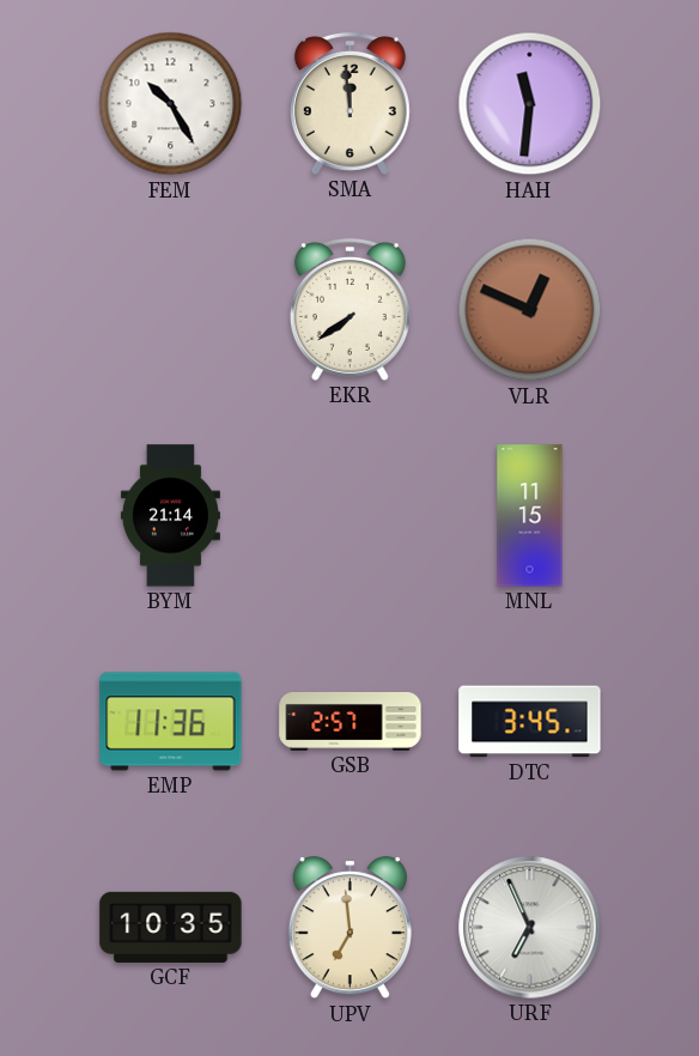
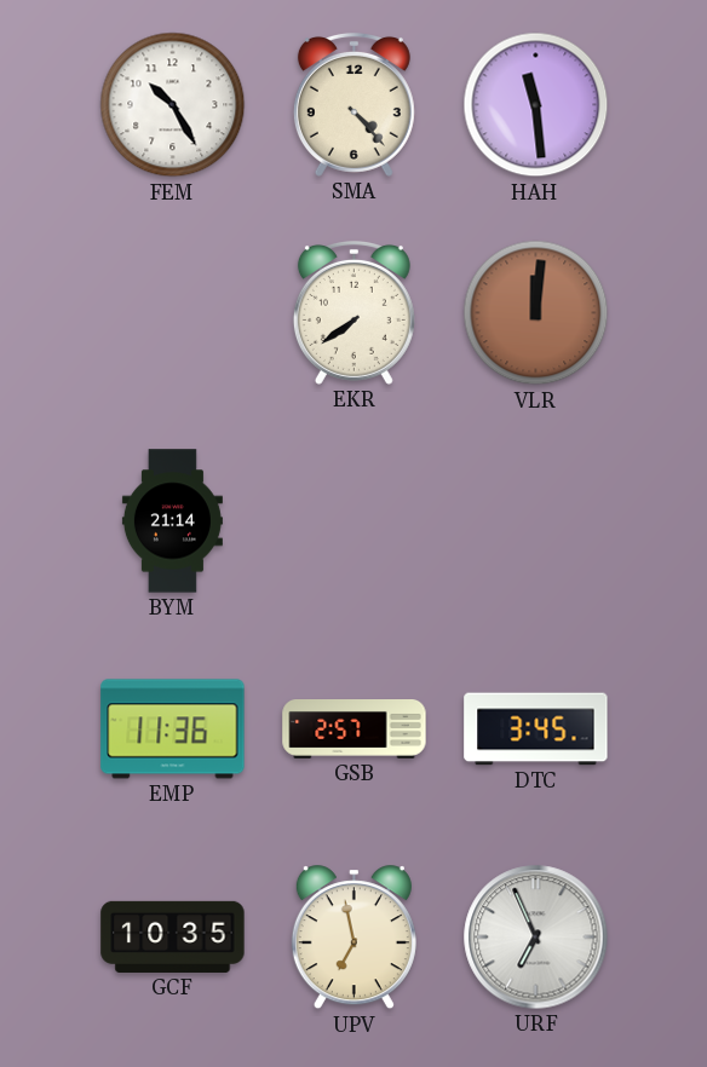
SMA: 11:59 -> 4:23 (353, 104)
HAH: 11:31 -> 11:29 (536, 105)
VLR: 12:49 -> 12:01 (536, 313)
MNL: 11:15 -> none (530, 516)
UPV: 6:59 -> 6:58 (353, 938)
